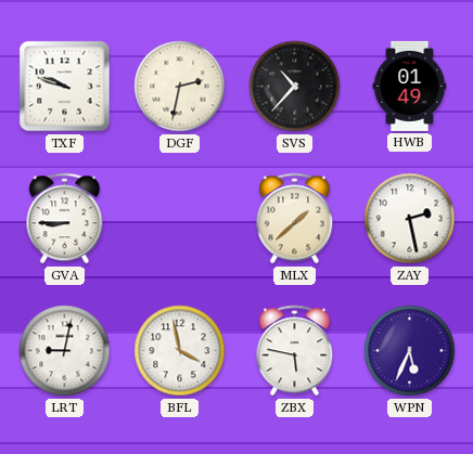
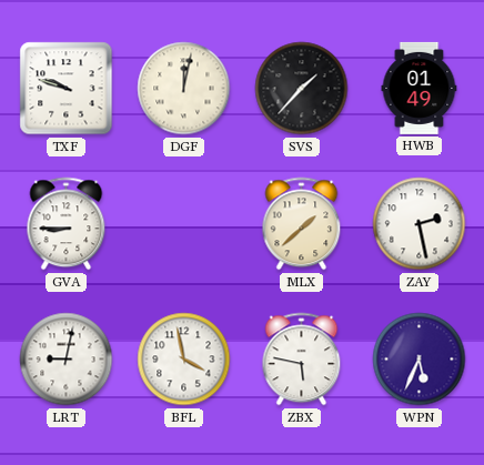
DGF: 2:32 -> 12:02 (184, 89)
SVS: 10:37 -> 1:37 (302, 89)
